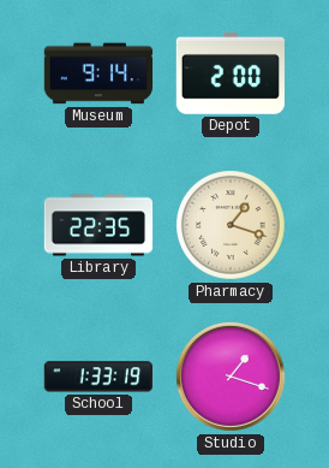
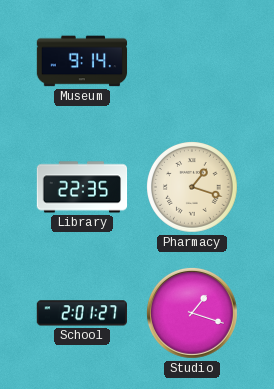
Depot: 2:00 -> none (231, 75)
School: 1:33 -> 2:01 (81, 313)
